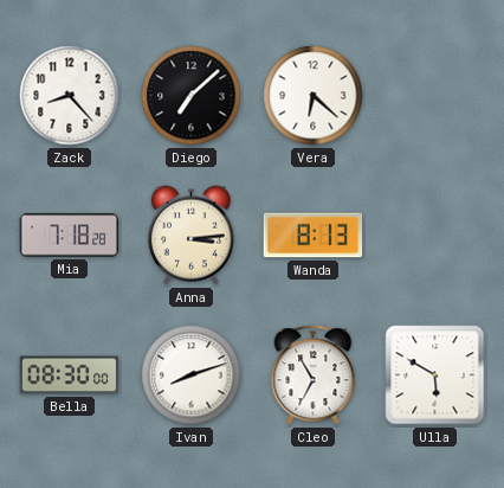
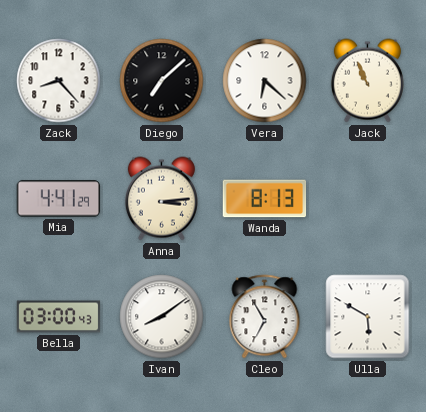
Jack: none -> 10:56 (367, 81)
Mia: 7:18 -> 4:41 (59, 199)
Bella: 08:30 -> 03:00 (59, 317)
Ivan: 8:12 -> 8:09 (162, 317)
